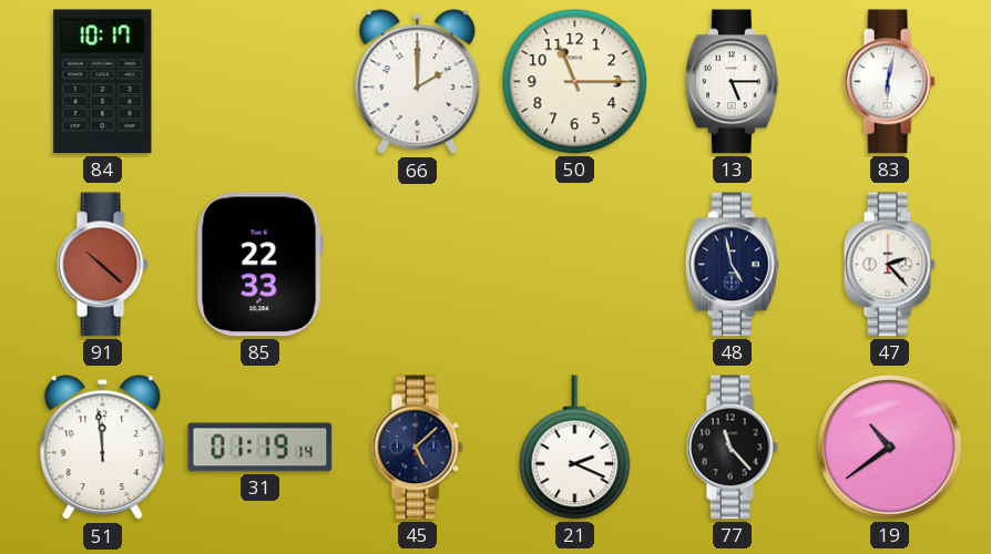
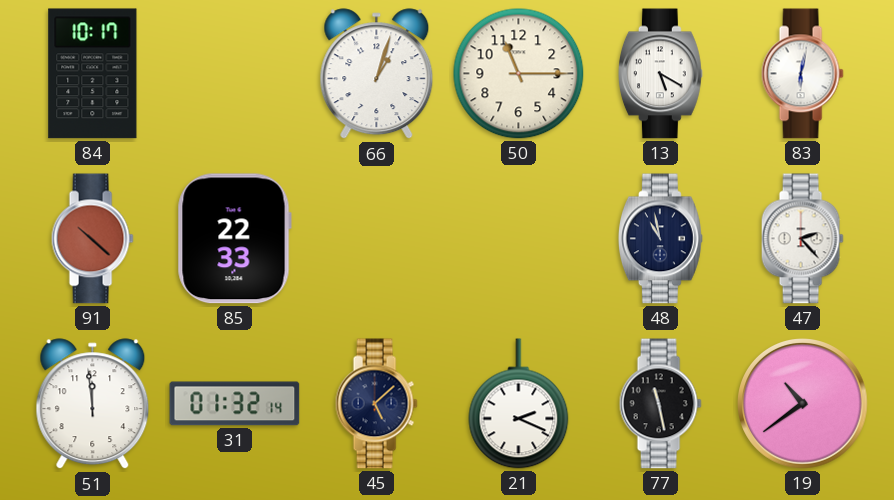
66: 2:00 -> 1:03 (377, 74)
13: 5:15 -> 5:20 (660, 74)
48: 4:58 -> 10:58 (660, 239)
31: 01:19 -> 01:32 (235, 404)
77: 11:23 -> 11:28 (660, 404)
